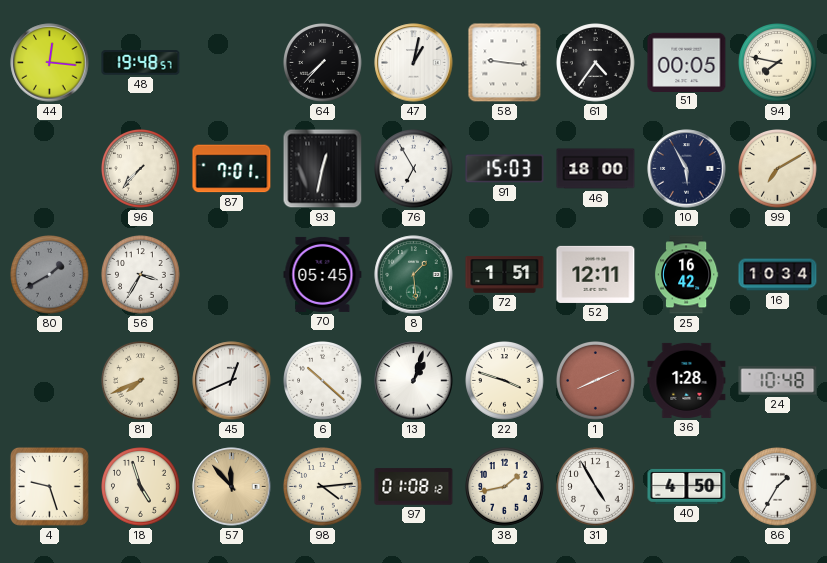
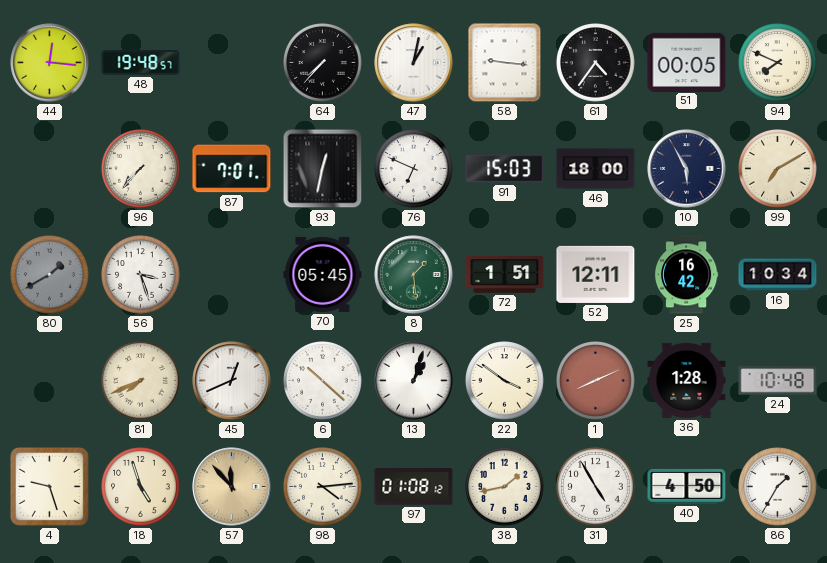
94: 7:47 -> 7:49 (778, 63)
76: 6:55 -> 6:49 (414, 169)
56: 3:35 -> 3:27 (141, 275)
22: 3:48 -> 3:51 (505, 381)
